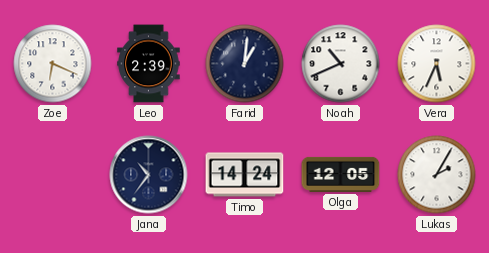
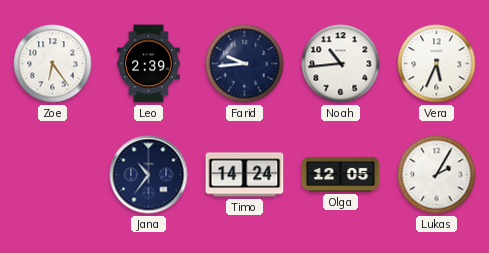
Zoe: 6:19 -> 6:24 (53, 64)
Farid: 1:01 -> 9:44 (245, 64)
Noah: 10:41 -> 10:44 (341, 64)
